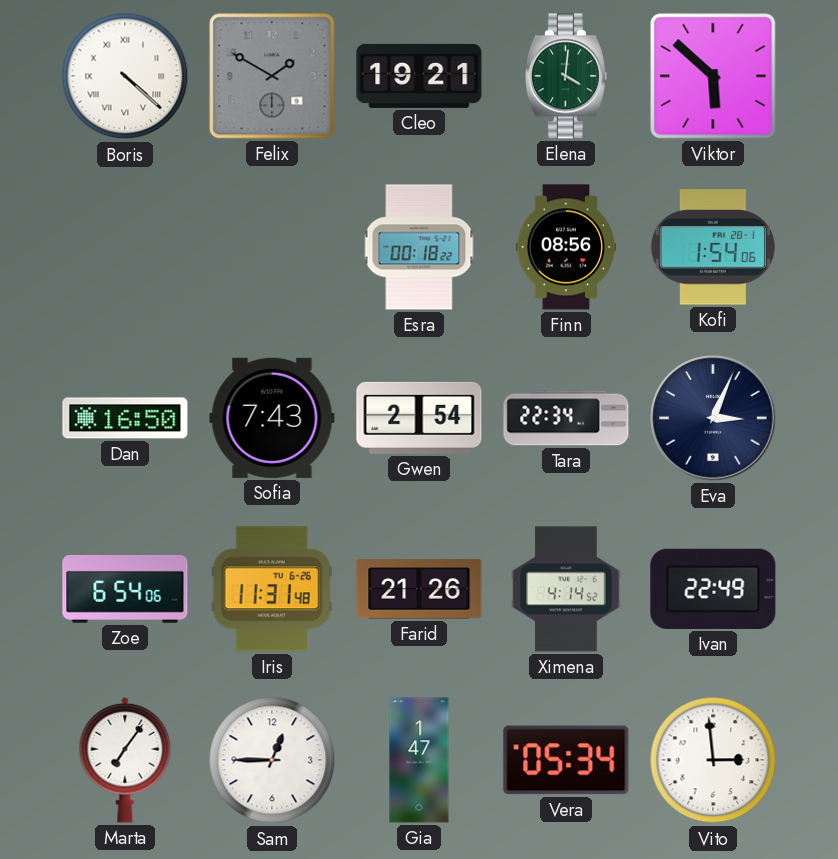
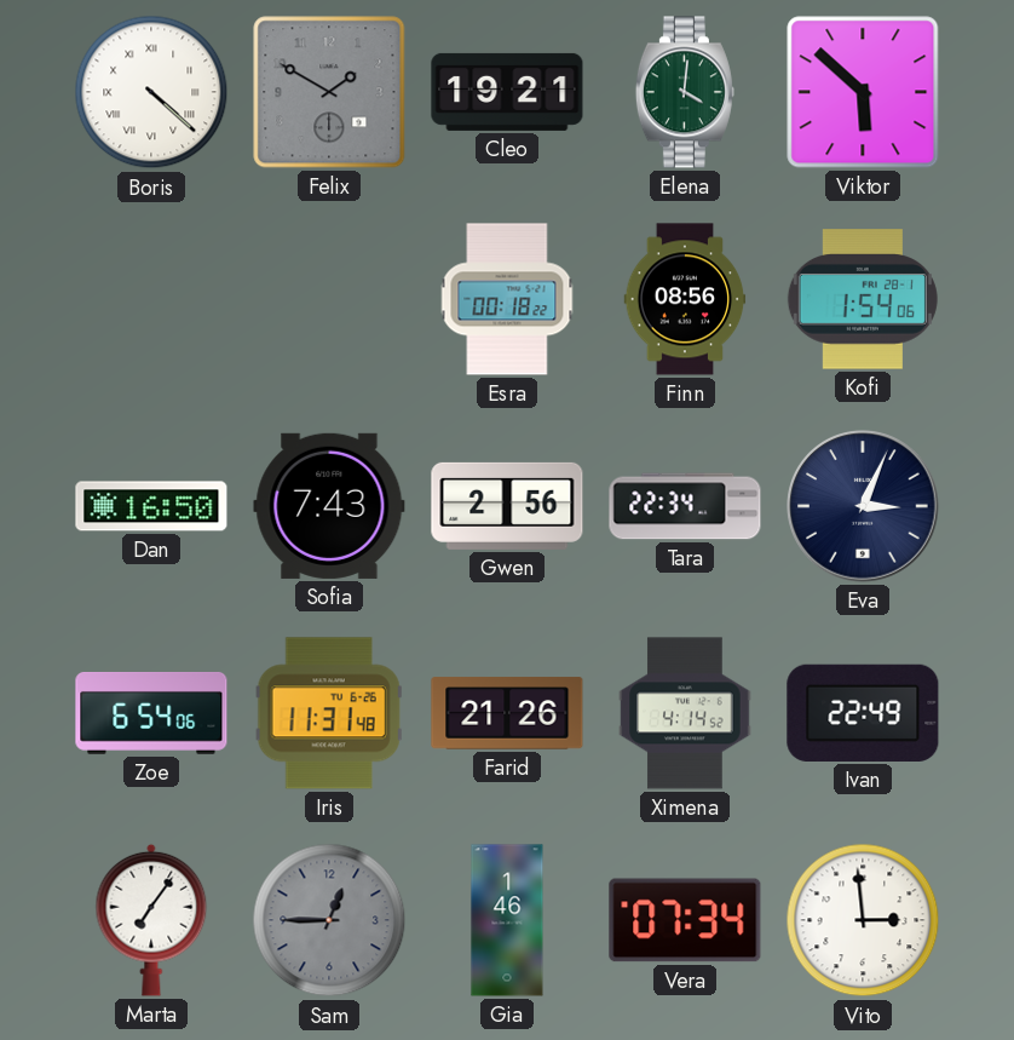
Gwen: 2:54 -> 2:56 (507, 506)
Sam dial: white -> grey (329, 920)
Gia: 1:47 -> 1:46 (507, 920)
Vera: 05:34 -> 07:34 (685, 920)
